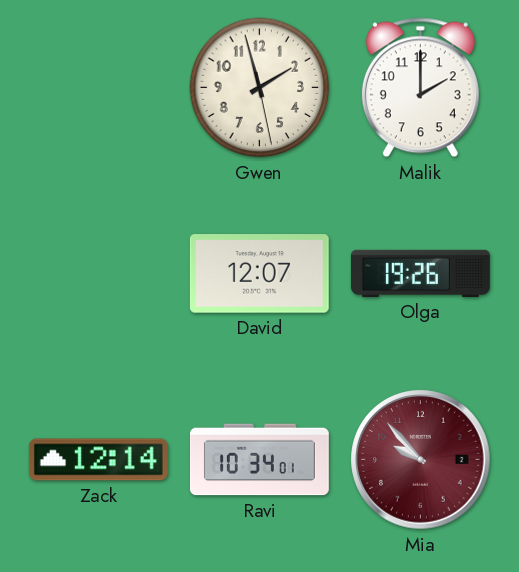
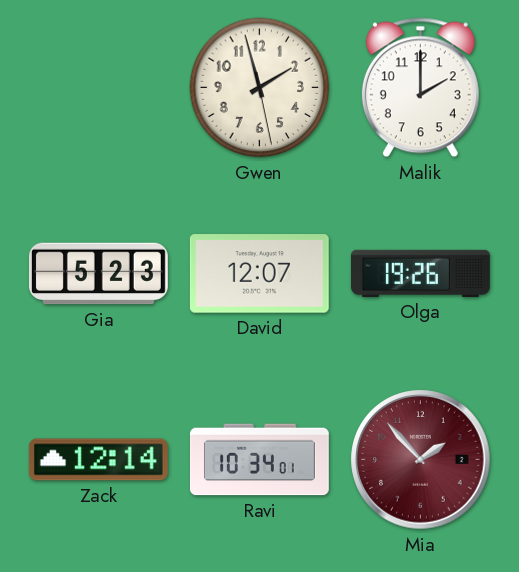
Gia: none -> 5:23 (98, 274)
Mia: 9:53 -> 1:53 (421, 460)
